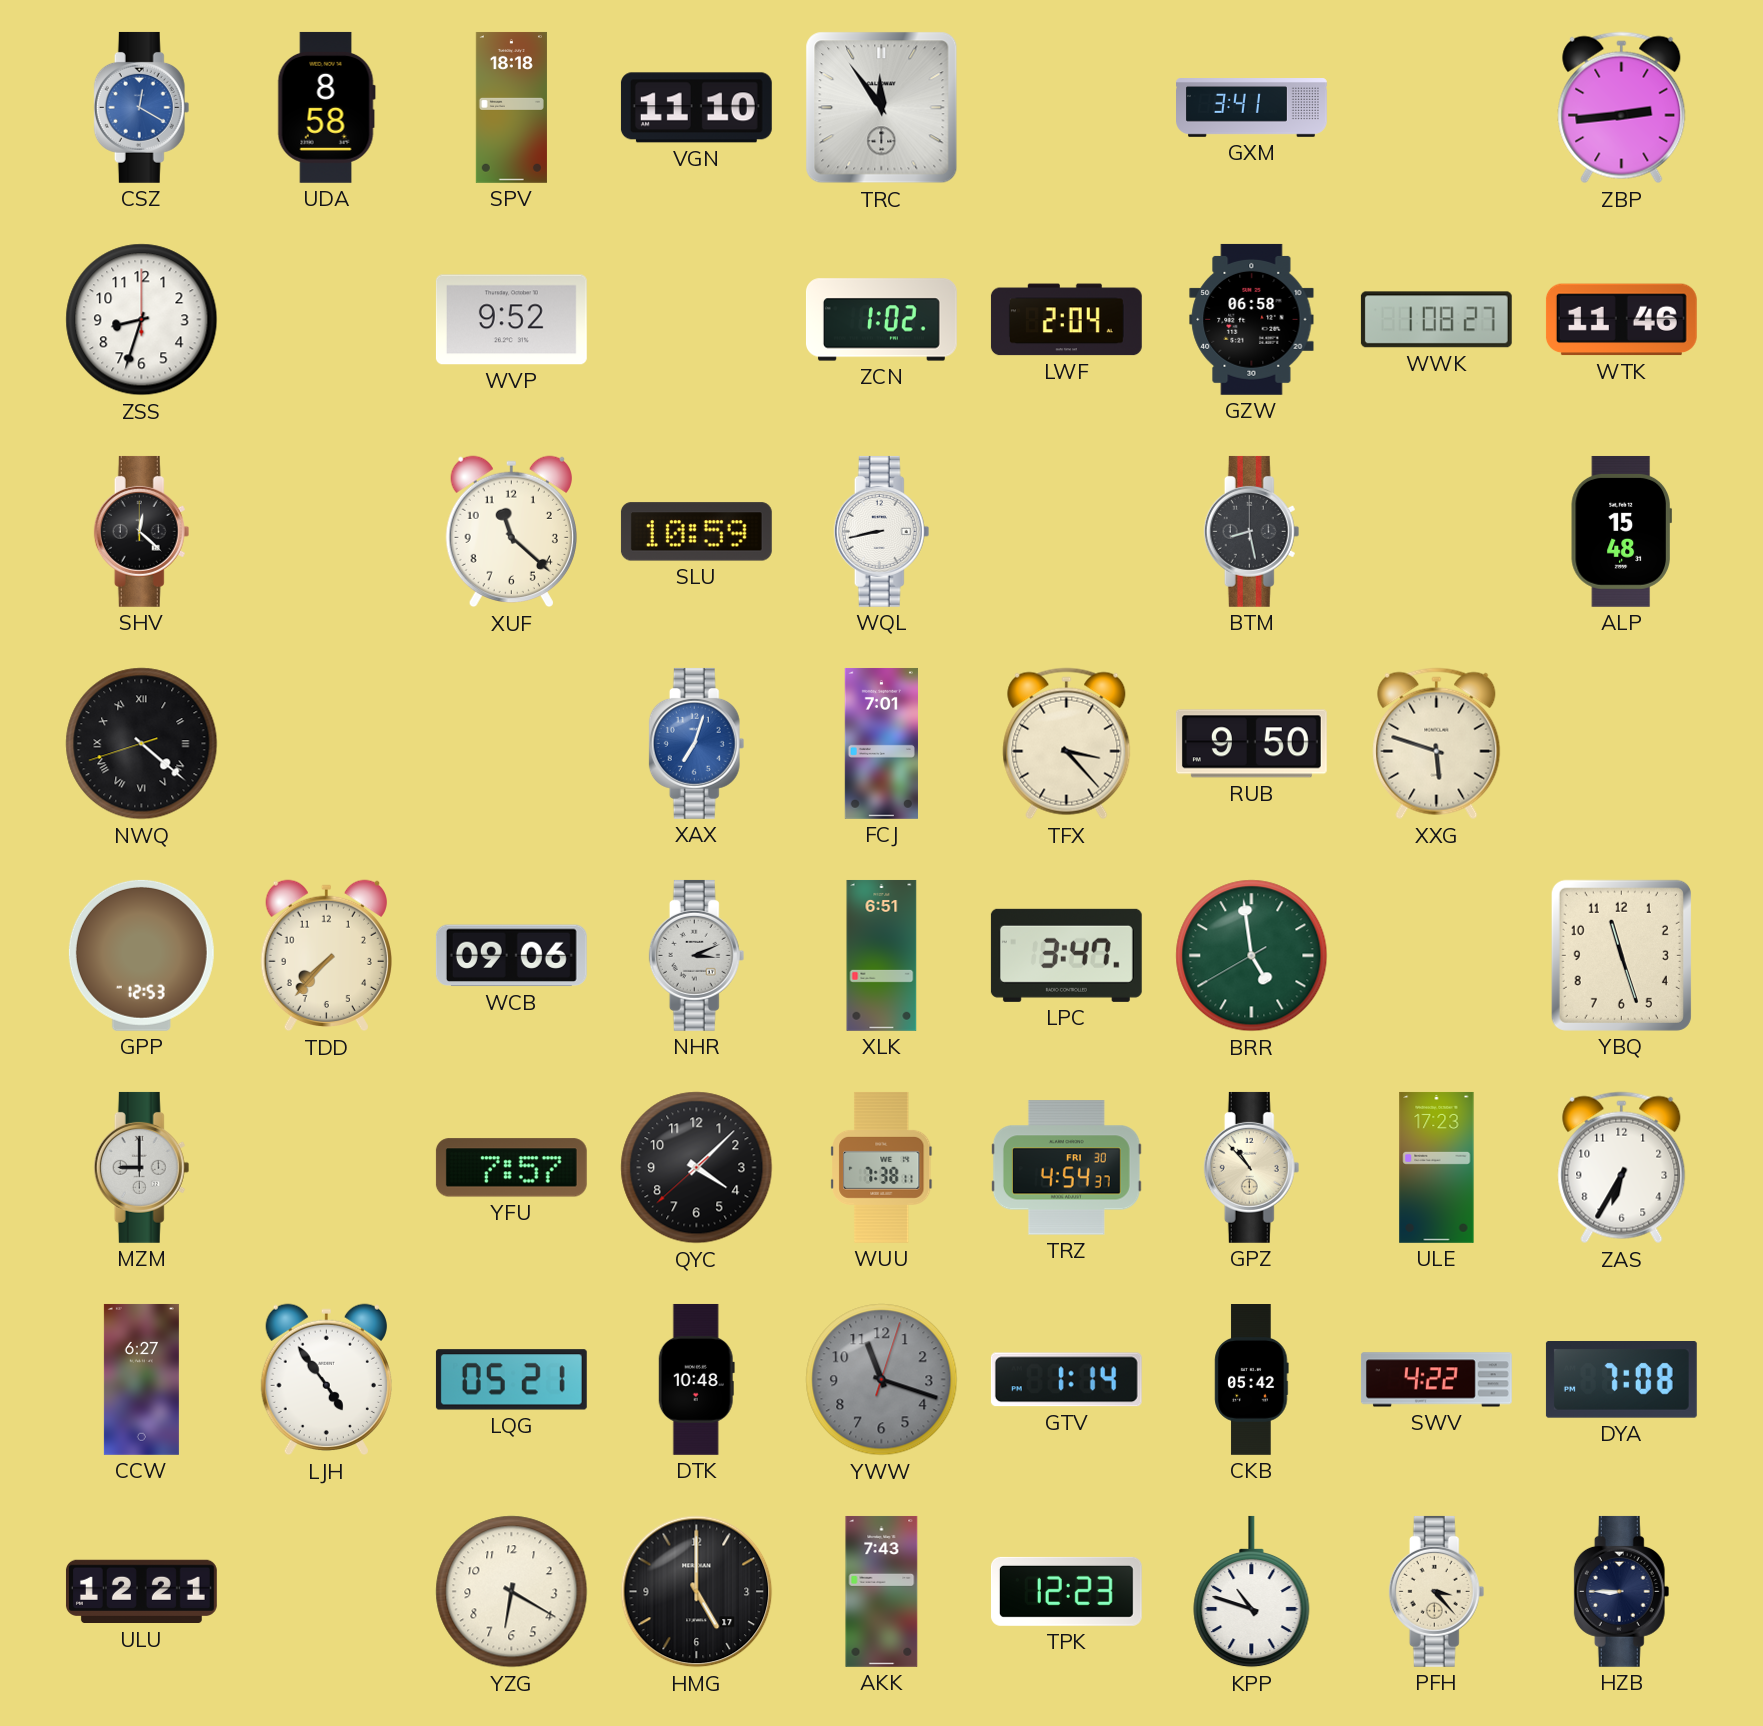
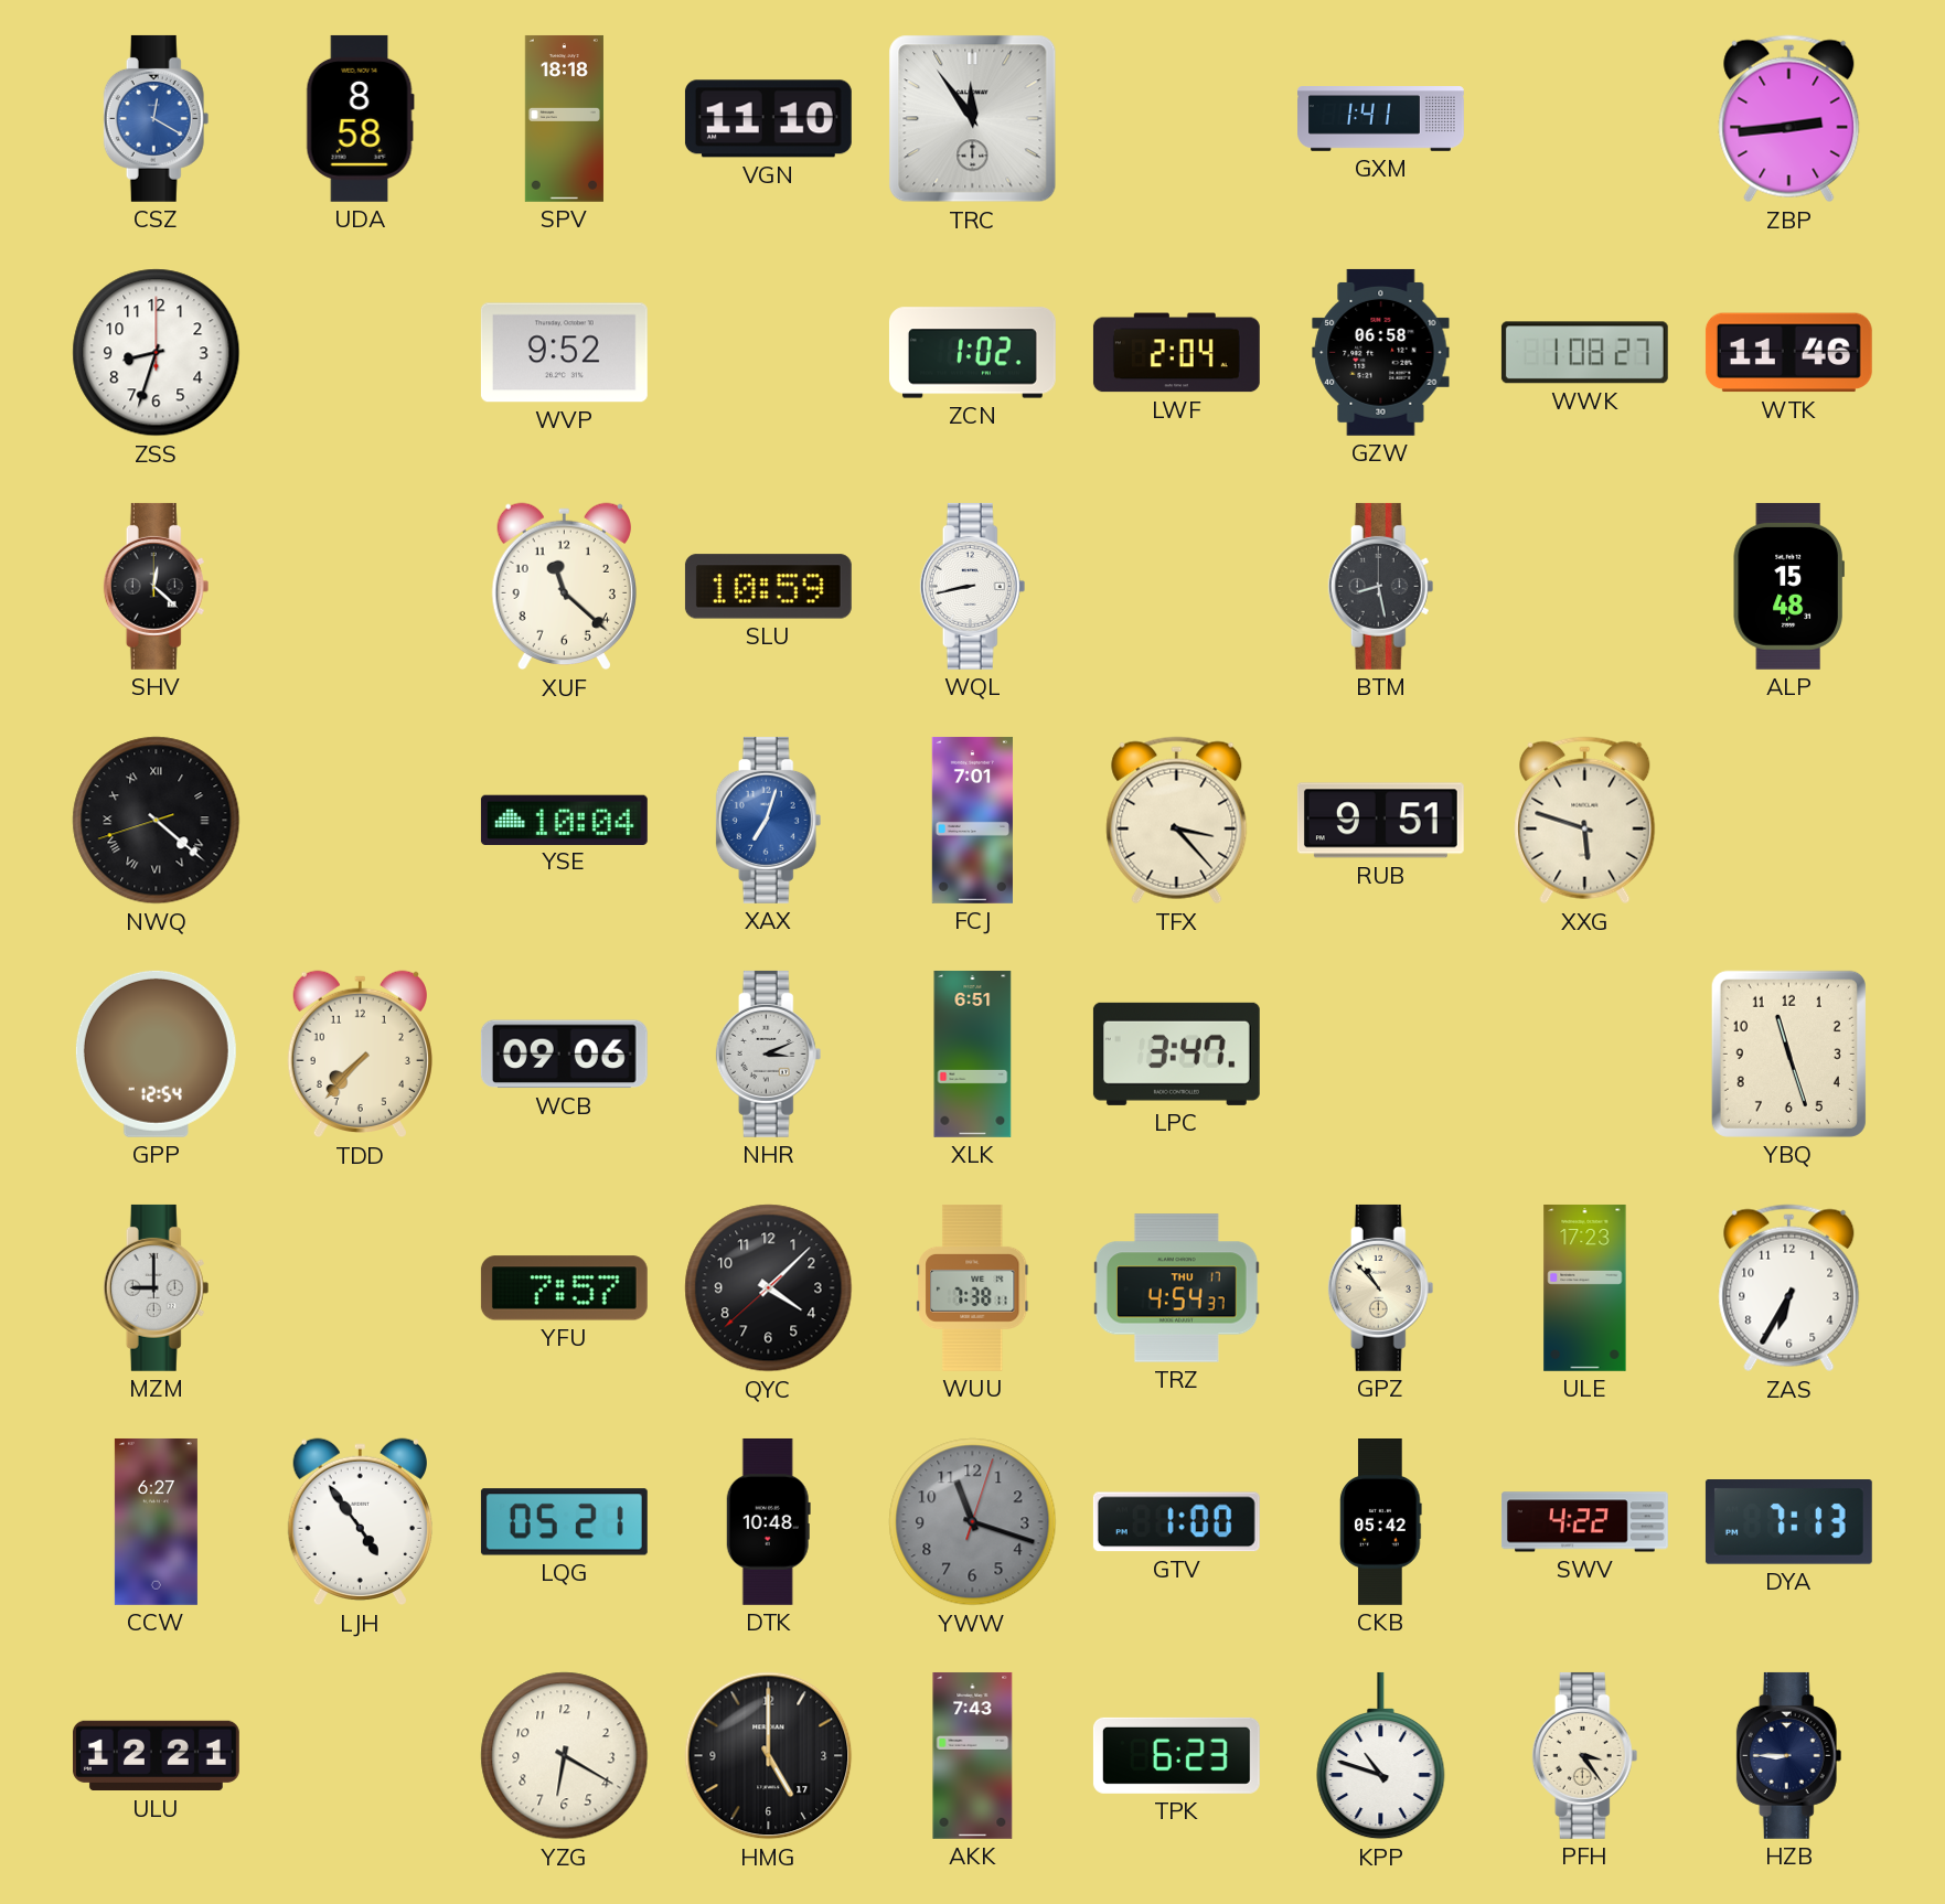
GXM: 3:41 -> 1:41 (1381, 119)
YSE: none -> 10:04 (564, 820)
RUB: 9:50 -> 9:51 (1380, 821)
GPP: 12:53 -> 12:54 (156, 1053)
BRR: 4:58 -> none (1252, 956)
TRZ date: FRI 30 -> THU 17 (1176, 1288)
GTV: 1:14 -> 1:00 (1176, 1522)
DYA: 7:08 -> 7:13 (1788, 1522)
TPK: 12:23 -> 6:23 (1176, 1755)
PFH: 3:23 -> 3:24 (1585, 1755)
